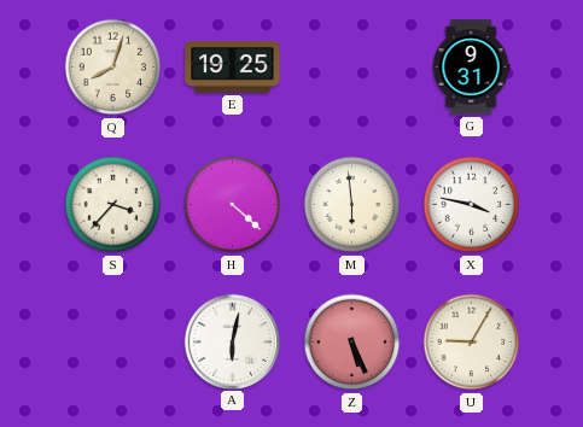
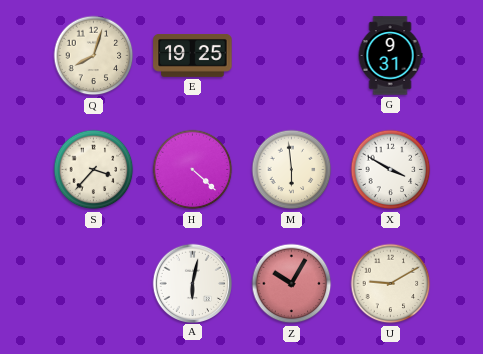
X: 3:47 -> 3:50 (391, 170)
Z: 5:26 -> 10:05 (292, 284)
U: 9:05 -> 9:10 (391, 284)
